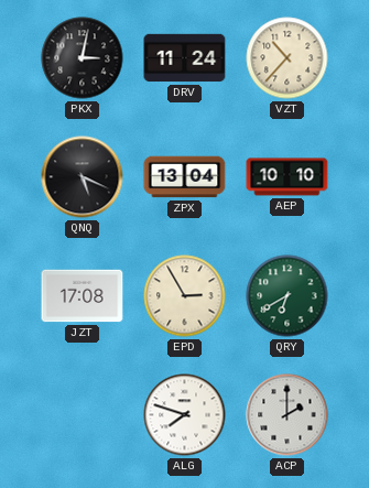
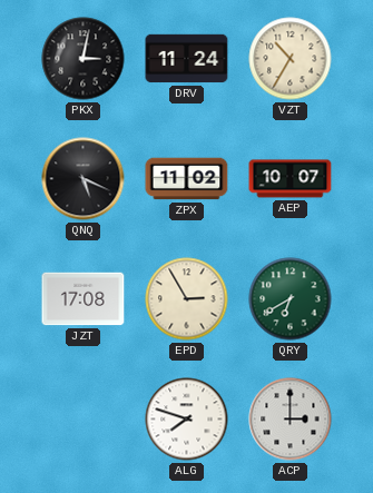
VZT: 10:37 -> 10:35 (291, 59)
ZPX: 13:04 -> 11:02 (187, 179)
AEP: 10:10 -> 10:07 (291, 179)
ACP: 2:00 -> 3:00 (291, 420)
